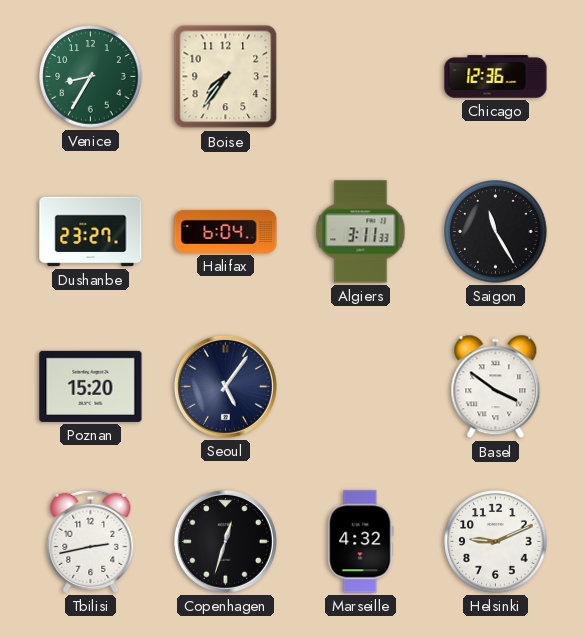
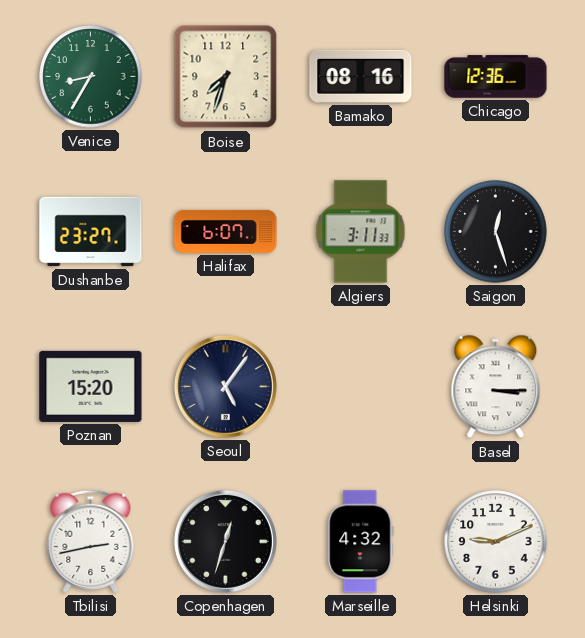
Boise: 7:36 -> 7:33 (226, 77)
Bamako: none -> 08:16 (361, 76)
Halifax: 6:04 -> 6:07 (226, 231)
Saigon: 11:25 -> 12:27 (496, 232)
Basel: 3:51 -> 3:15 (496, 387)
